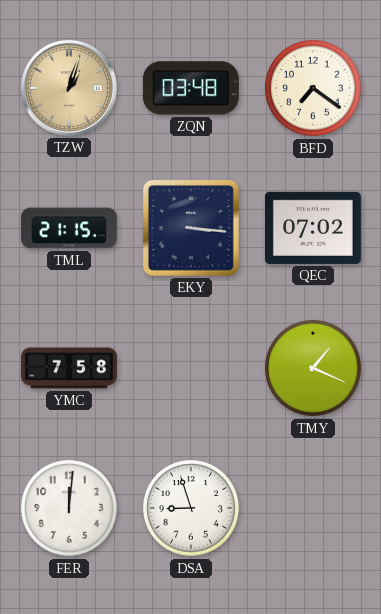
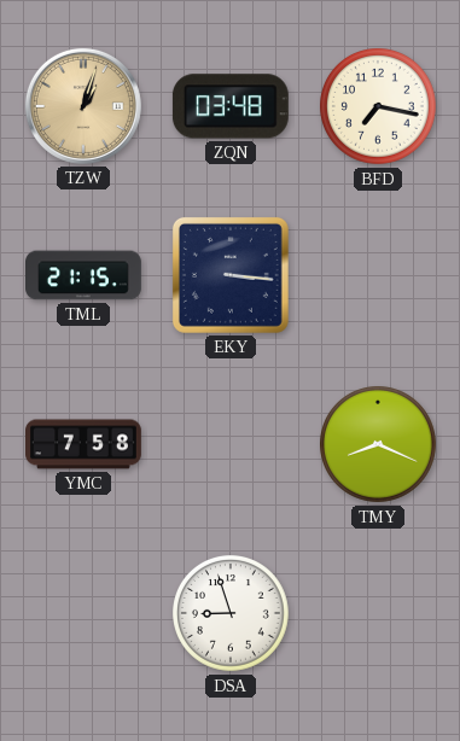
BFD: 7:21 -> 7:17 (379, 107)
QEC: 07:02 -> none (313, 228)
TMY: 1:19 -> 8:19 (379, 445)
FER: 12:01 -> none (70, 509)
